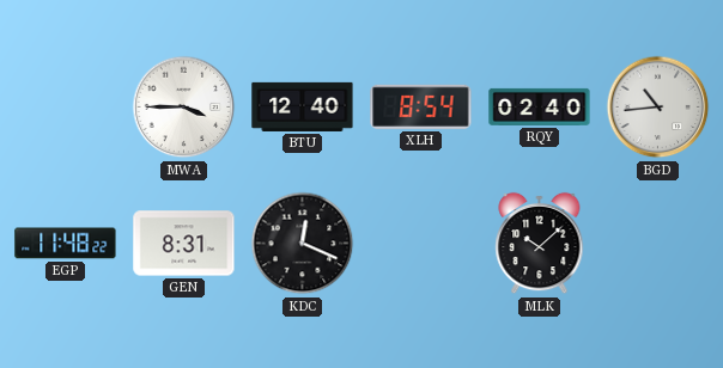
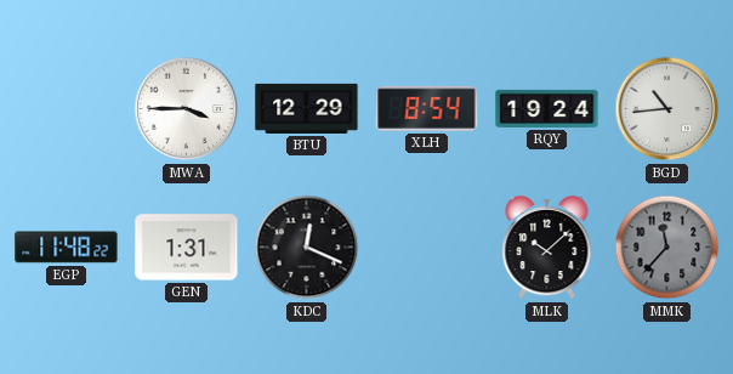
BTU: 12:40 -> 12:29 (307, 108)
RQY: 02:40 -> 19:24 (547, 108)
GEN: 8:31 -> 1:31 (187, 248)
MMK: none -> 11:37 (667, 248)
